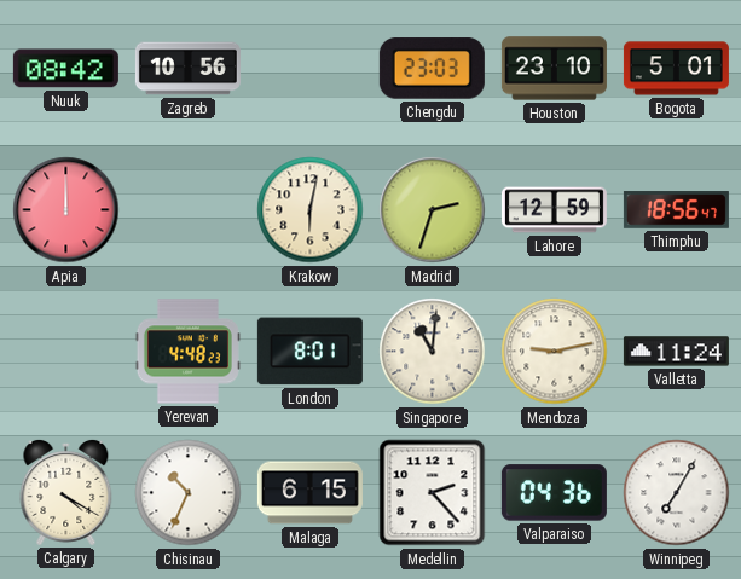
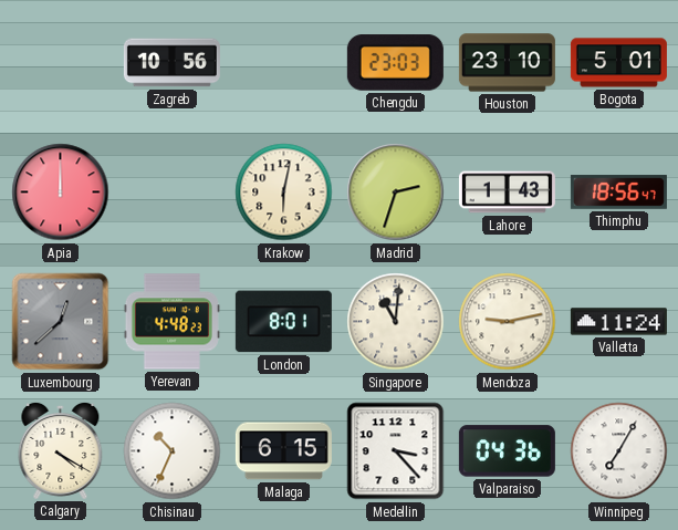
Nuuk: 08:42 -> none (65, 69)
Lahore: 12:59 -> 1:43 (507, 193)
Luxembourg: none -> 12:38 (61, 322)
Medellin: 2:23 -> 3:23 (396, 451)
